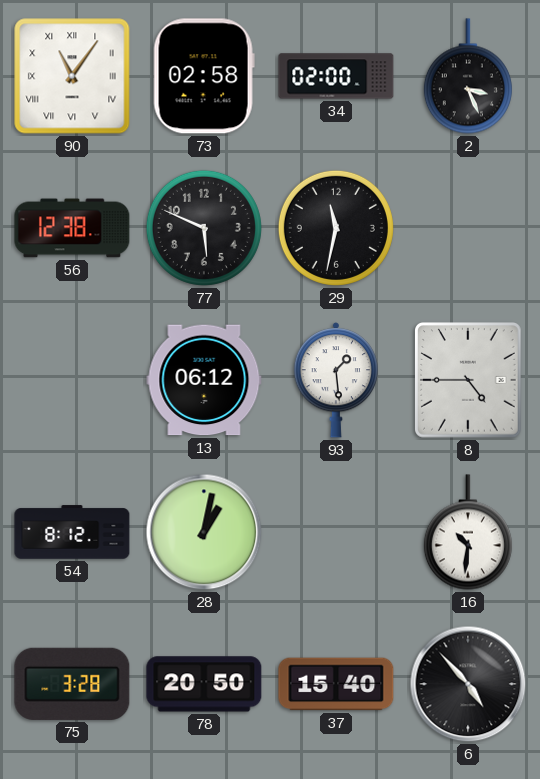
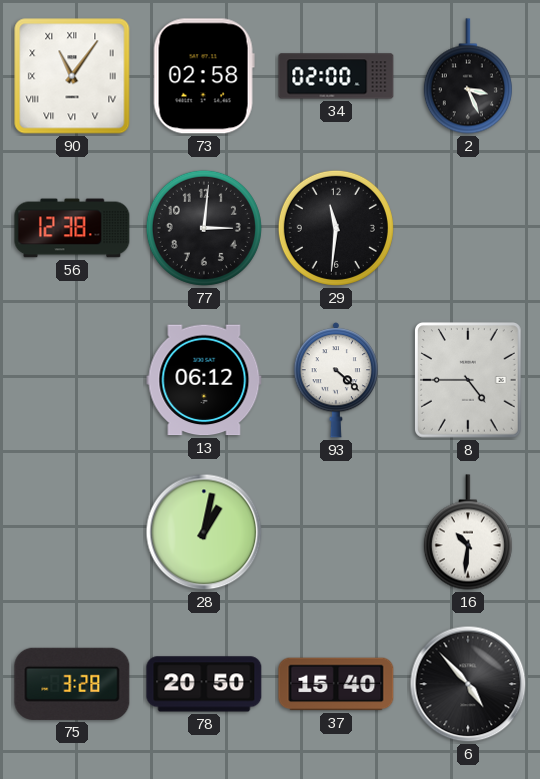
77: 5:49 -> 3:01 (204, 228)
29: 11:32 -> 11:31 (336, 228)
93: 1:29 -> 4:22 (335, 380)
54: 8:12 -> none (72, 532)
